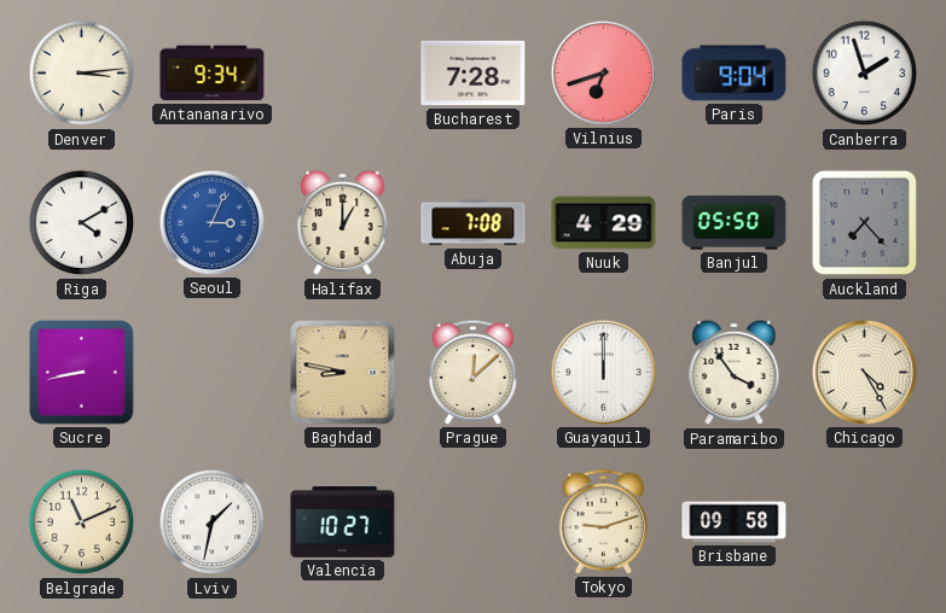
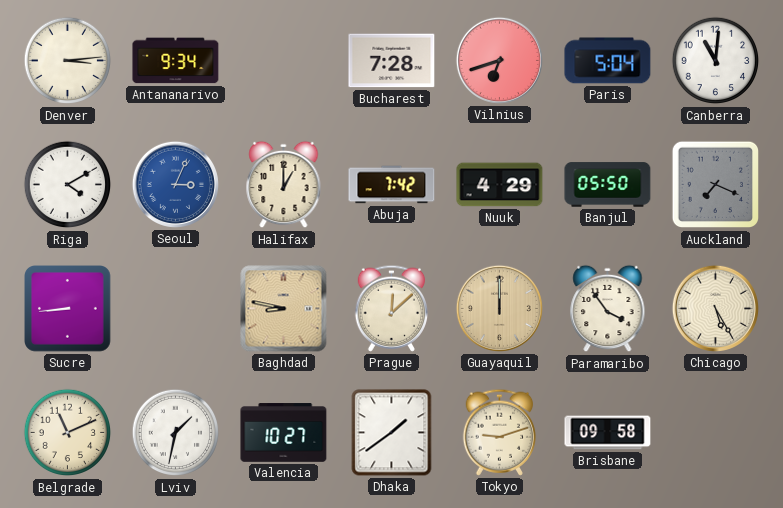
Paris: 9:04 -> 5:04 (608, 61)
Canberra: 1:57 -> 11:01 (716, 61)
Abuja: 7:08 -> 7:42 (392, 185)
Auckland: 7:23 -> 7:19 (716, 185)
Sucre: 8:43 -> 8:44 (68, 309)
Guayaquil dial: white -> champagne (499, 308)
Chicago: 4:25 -> 5:25 (715, 308)
Dhaka: none -> 1:39 (392, 433)
